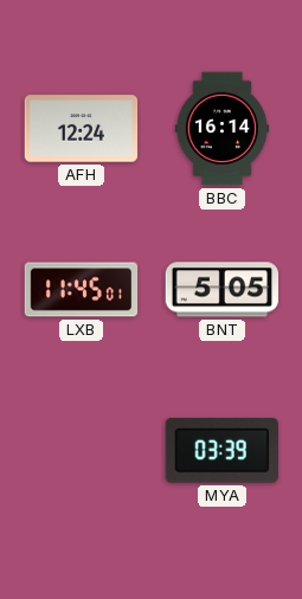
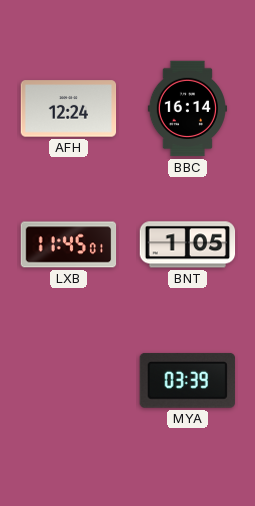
BNT: 5:05 -> 1:05 (188, 245)
